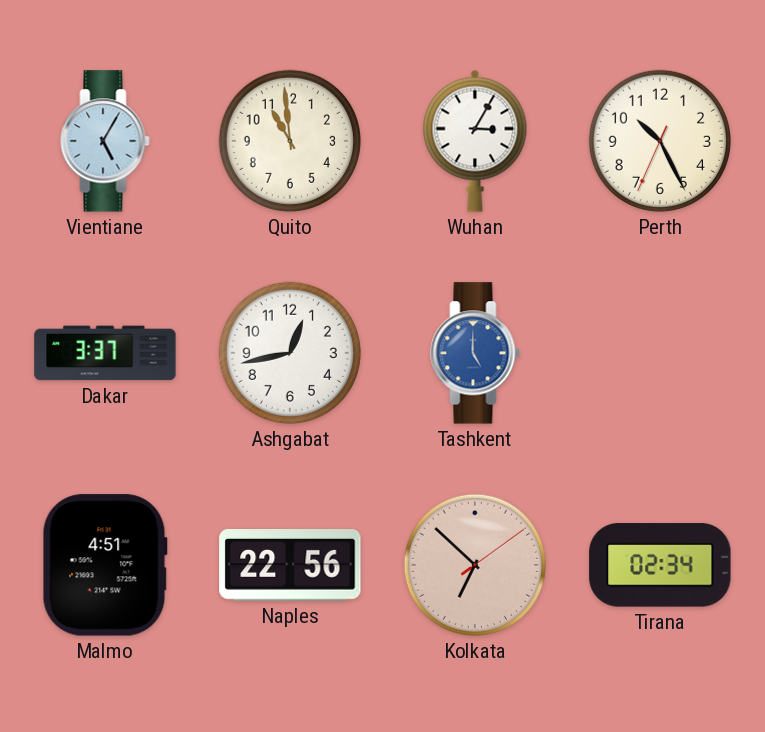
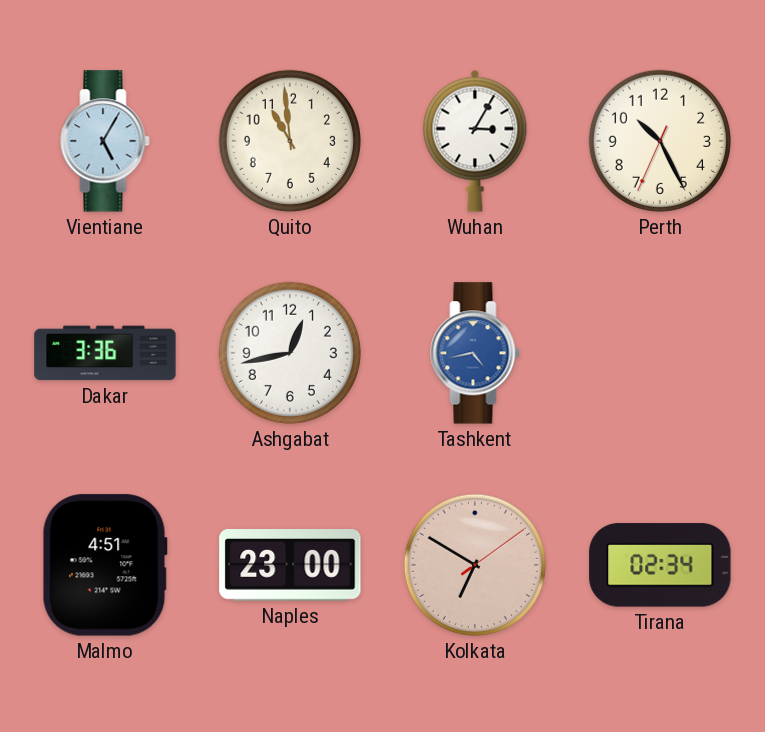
Dakar: 3:37 -> 3:36 (105, 353)
Tashkent: 5:00 -> 4:43 (475, 353)
Naples: 22:56 -> 23:00 (290, 566)
Kolkata: 6:52 -> 6:50 (475, 565)
